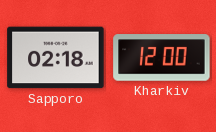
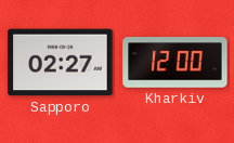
Sapporo: 02:18 -> 02:27 (61, 63)
